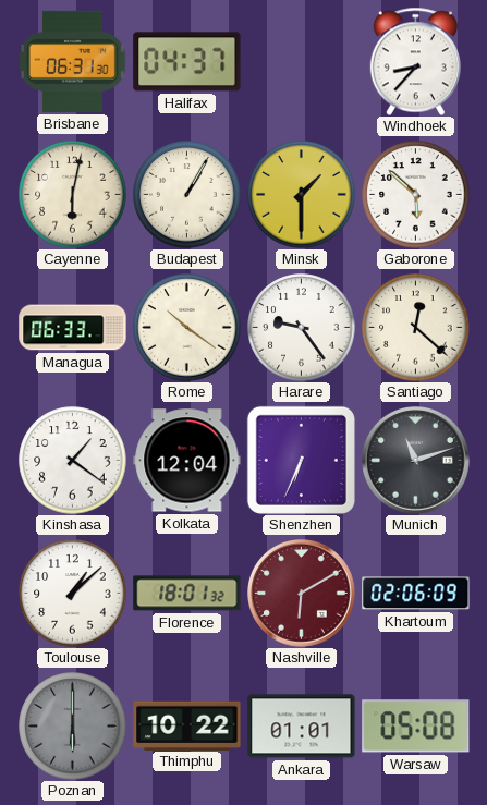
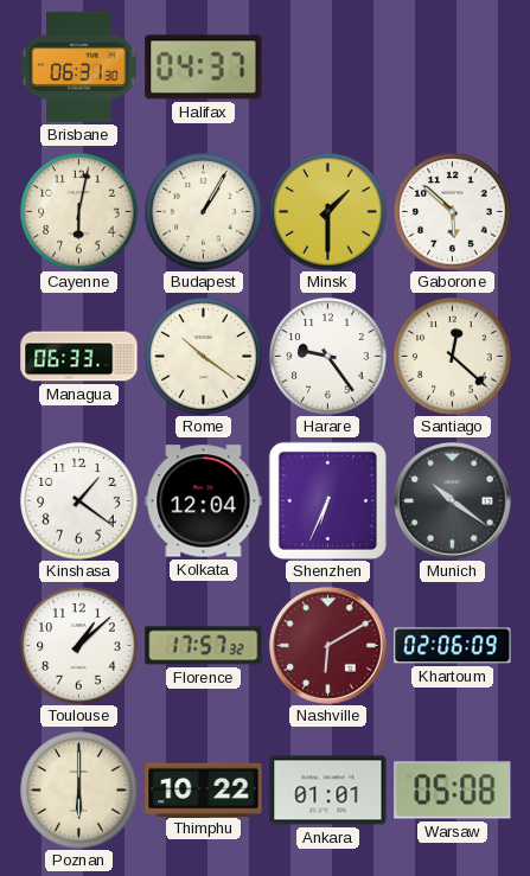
Windhoek: 8:37 -> none (415, 61)
Munich: 11:12 -> 10:21 (453, 501)
Florence: 18:01 -> 17:57 (204, 646)
Poznan dial: grey -> cream (79, 791)
